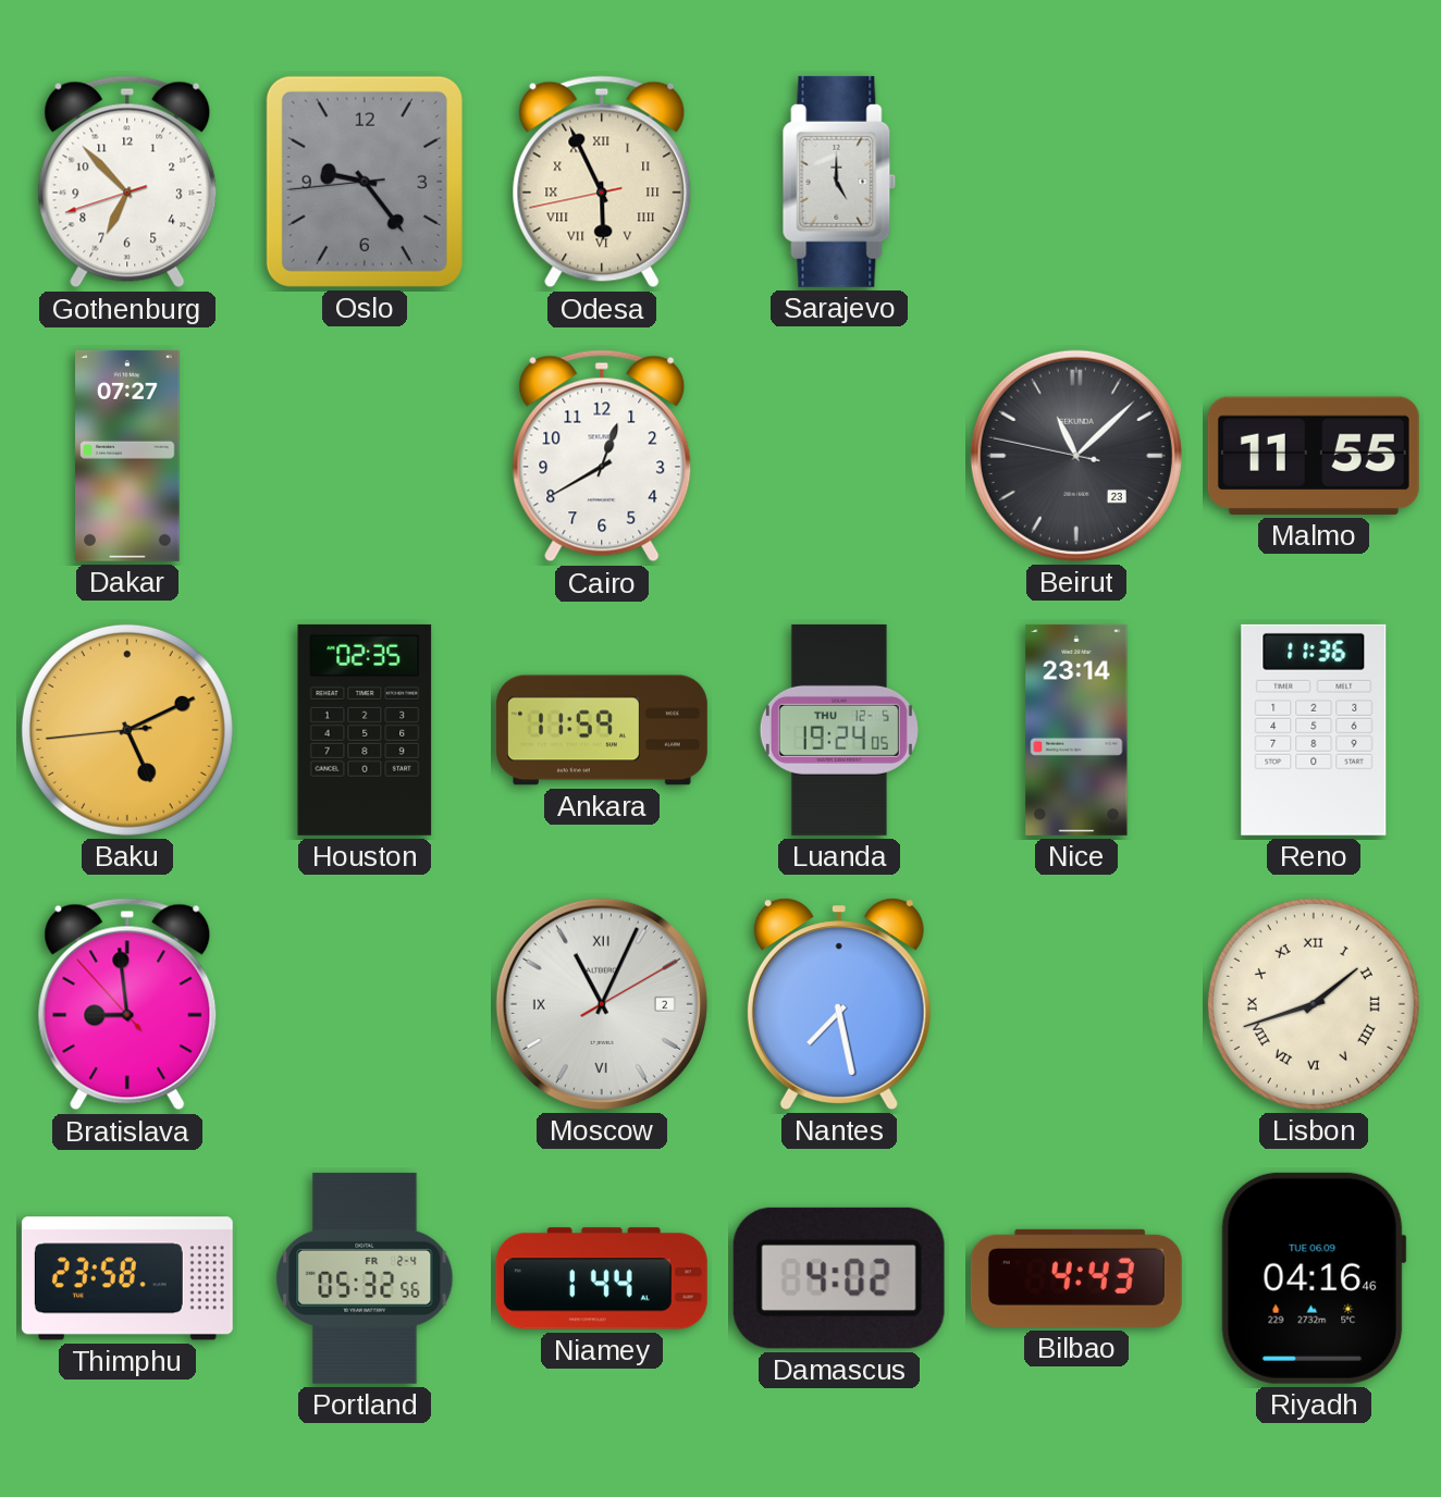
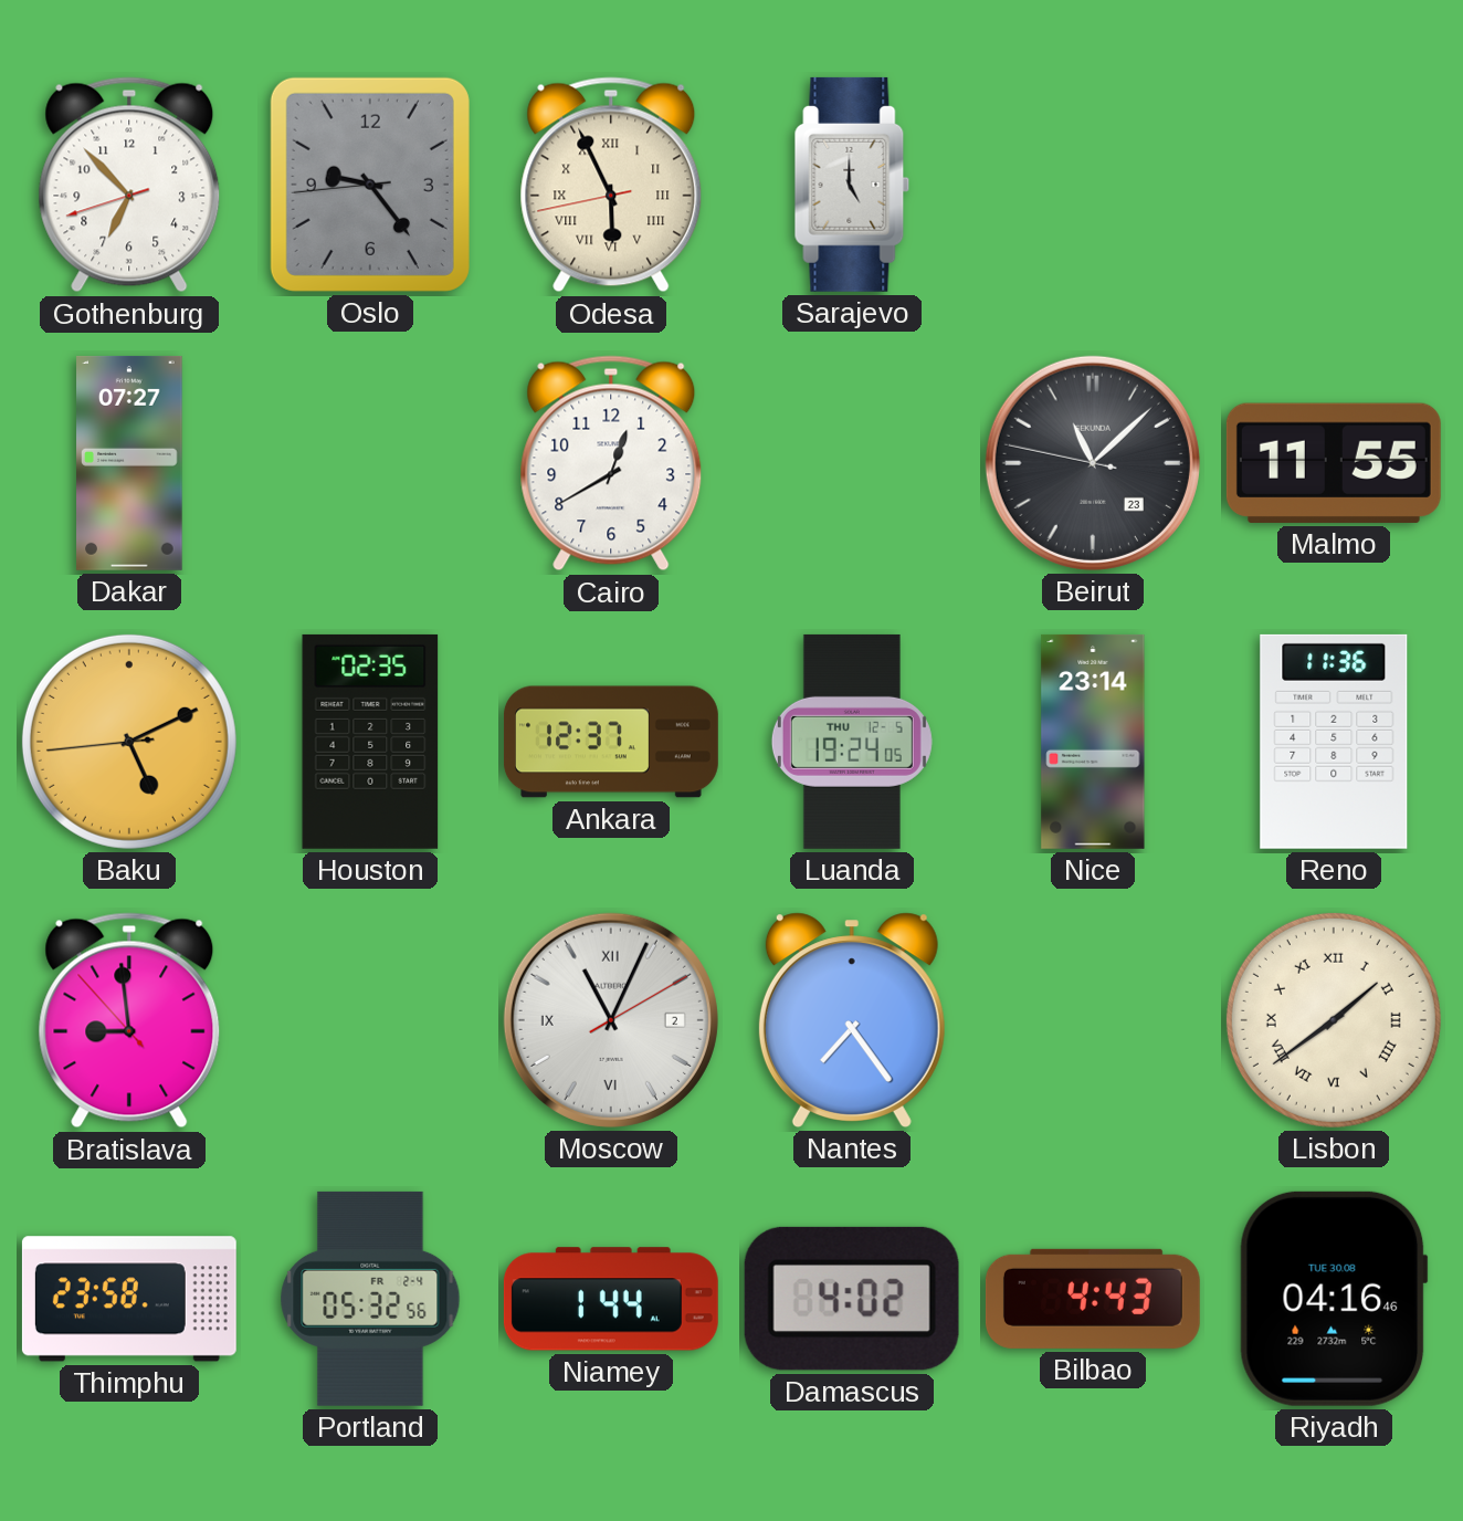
Ankara: 11:59 -> 12:37 (611, 742)
Nantes: 7:28 -> 7:24 (852, 1020)
Lisbon: 1:42 -> 1:39 (1334, 1020)
Riyadh date: TUE 06.09 -> TUE 30.08 (1334, 1299)
